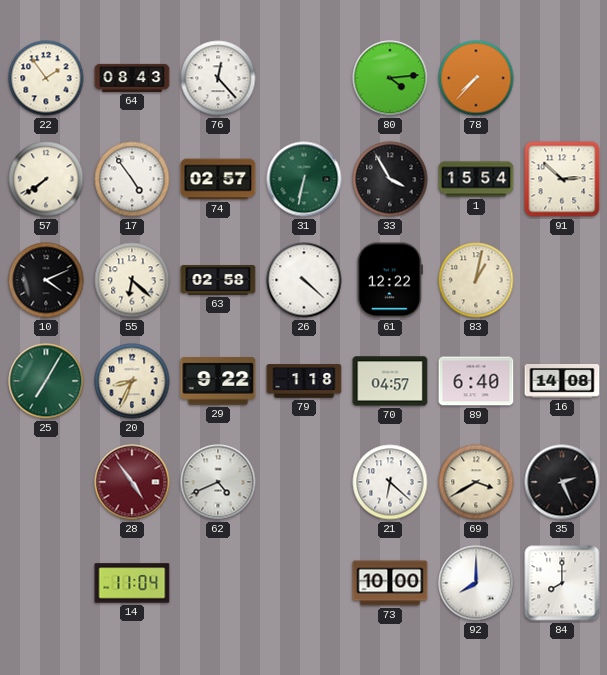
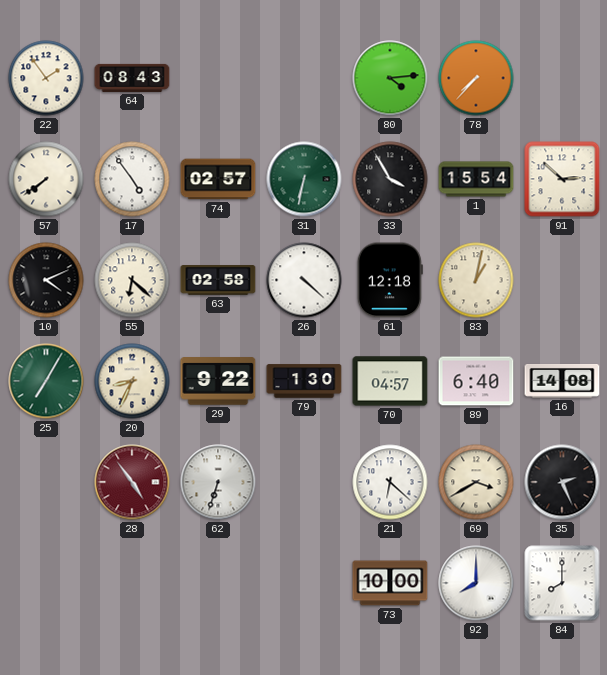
76: 12:23 -> none (218, 78)
61: 12:22 -> 12:18 (390, 280)
79: 1:18 -> 1:30 (304, 381)
62: 4:41 -> 6:33 (218, 482)
14: 11:04 -> none (132, 583)
